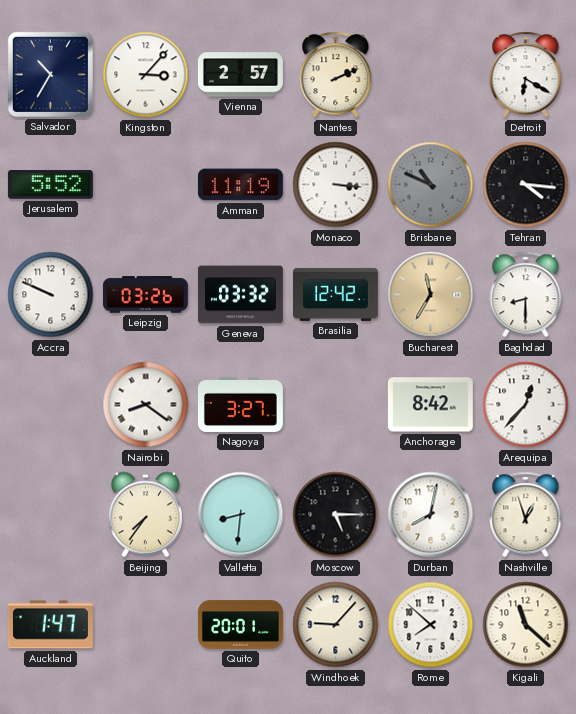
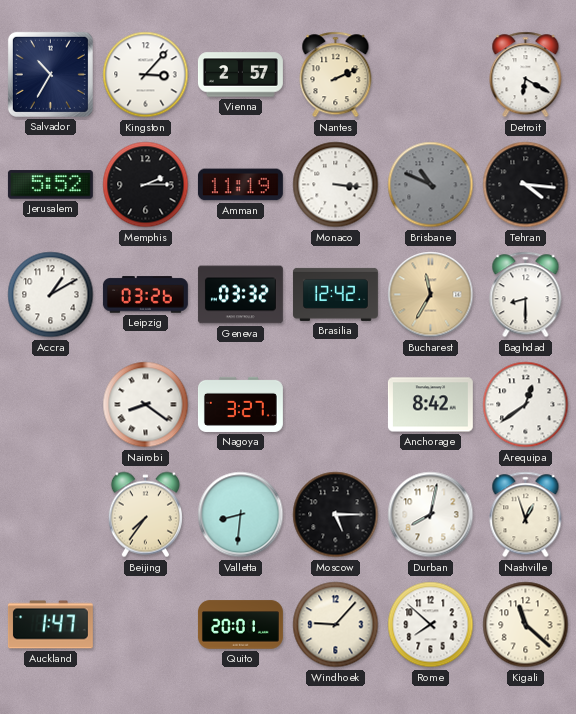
Memphis: none -> 2:15 (146, 185)
Accra: 9:49 -> 1:10 (51, 295)
Arequipa: 12:37 -> 12:39 (526, 405)
